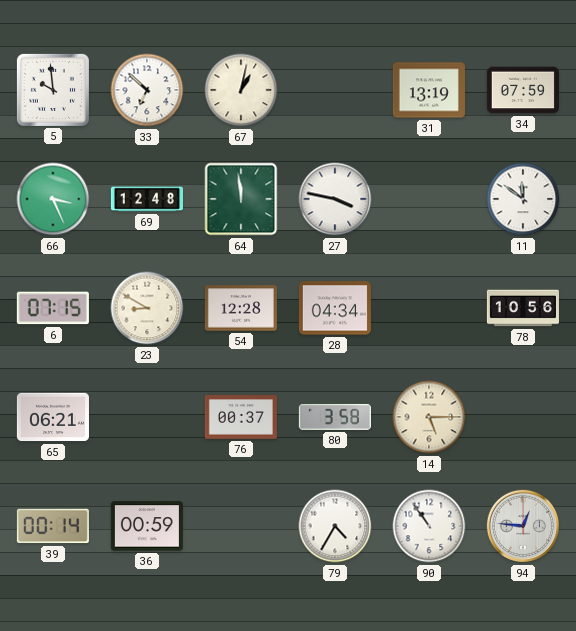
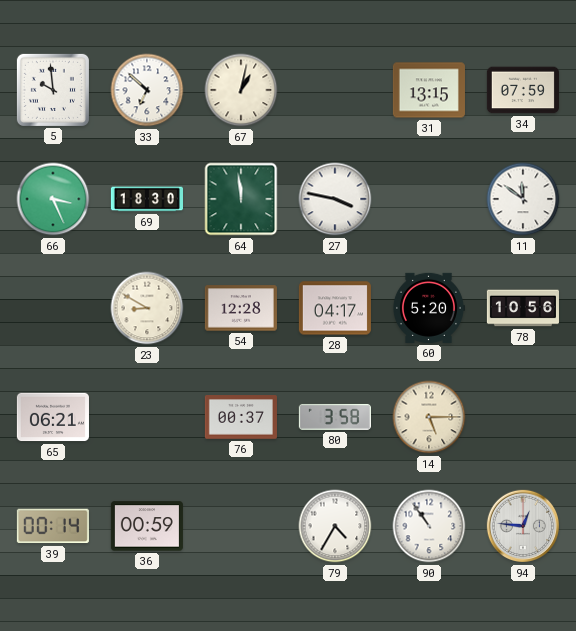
31: 13:19 -> 13:15 (429, 90)
69: 12:48 -> 18:30 (146, 199)
6: 07:15 -> none (53, 308)
28: 04:34 -> 04:17 (335, 308)
60: none -> 5:20 (428, 308)
